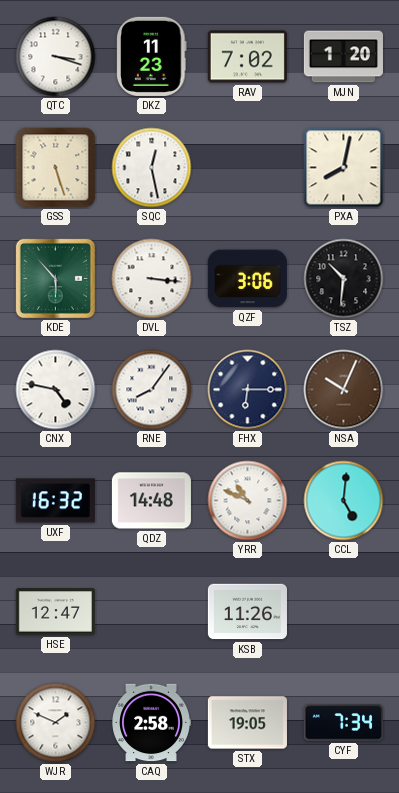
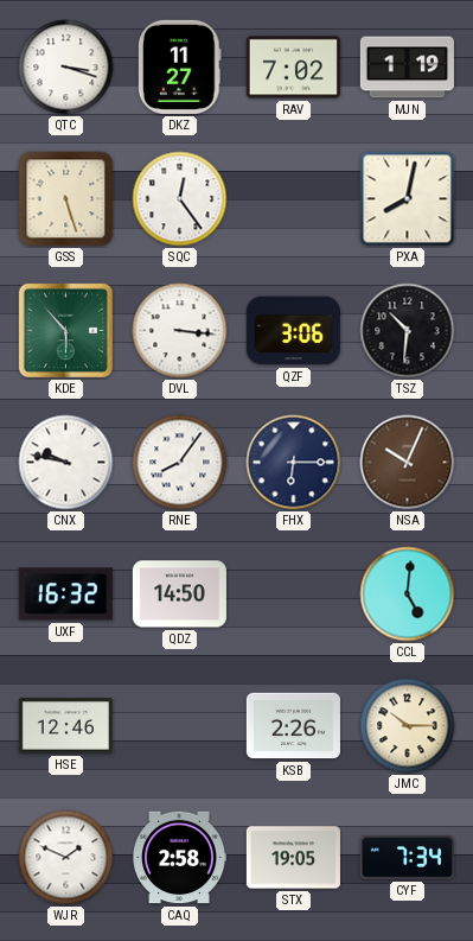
DKZ: 11:23 -> 11:27 (180, 66)
MJN: 1:20 -> 1:19 (407, 68)
SQC: 12:28 -> 12:24 (180, 199)
CNX: 4:47 -> 9:47 (66, 463)
QDZ: 14:48 -> 14:50 (179, 595)
YRR: 10:49 -> none (248, 501)
HSE: 12:47 -> 12:46 (65, 726)
KSB: 11:26 -> 2:26 (293, 726)
JMC: none -> 10:15 (408, 726)
